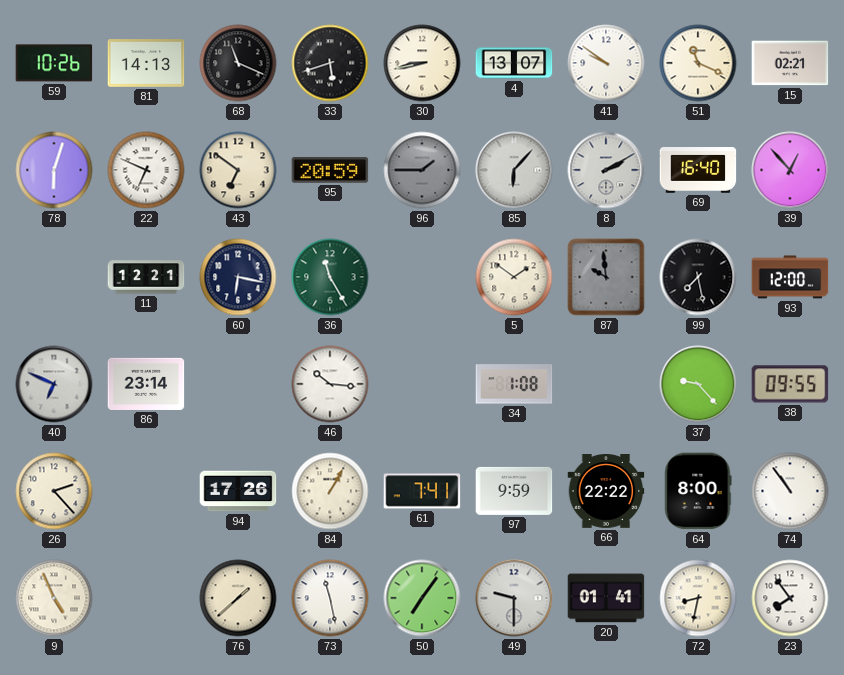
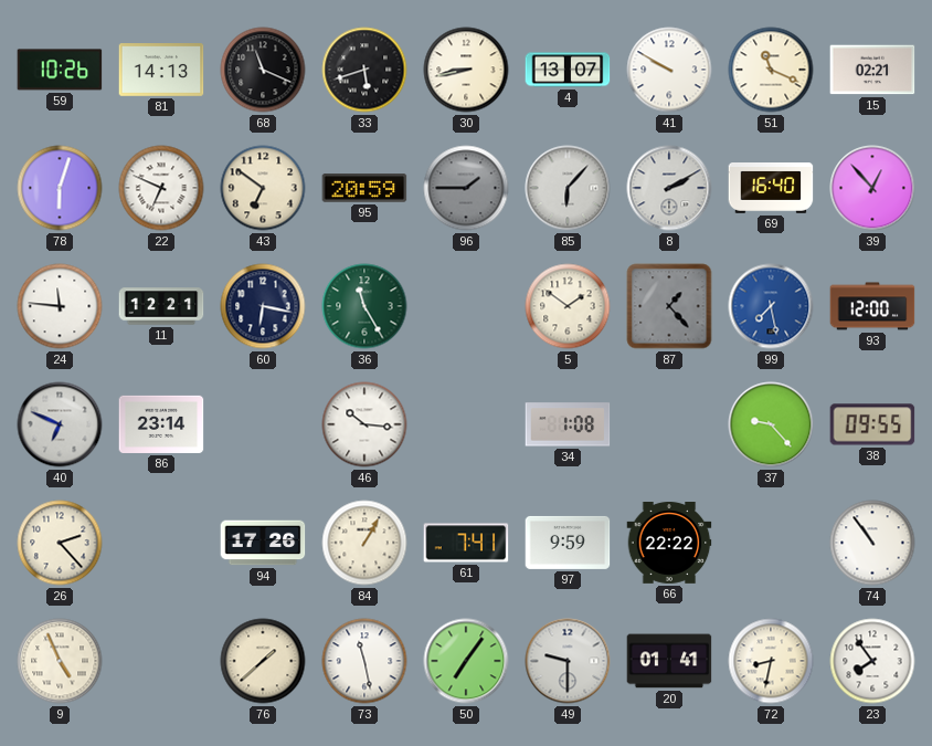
41: 9:51 -> 9:50 (669, 70)
24: none -> 11:46 (60, 306)
87: 9:59 -> 1:23 (669, 306)
99 dial: black -> blue (771, 306)
64: 8:00 -> none (698, 491)
